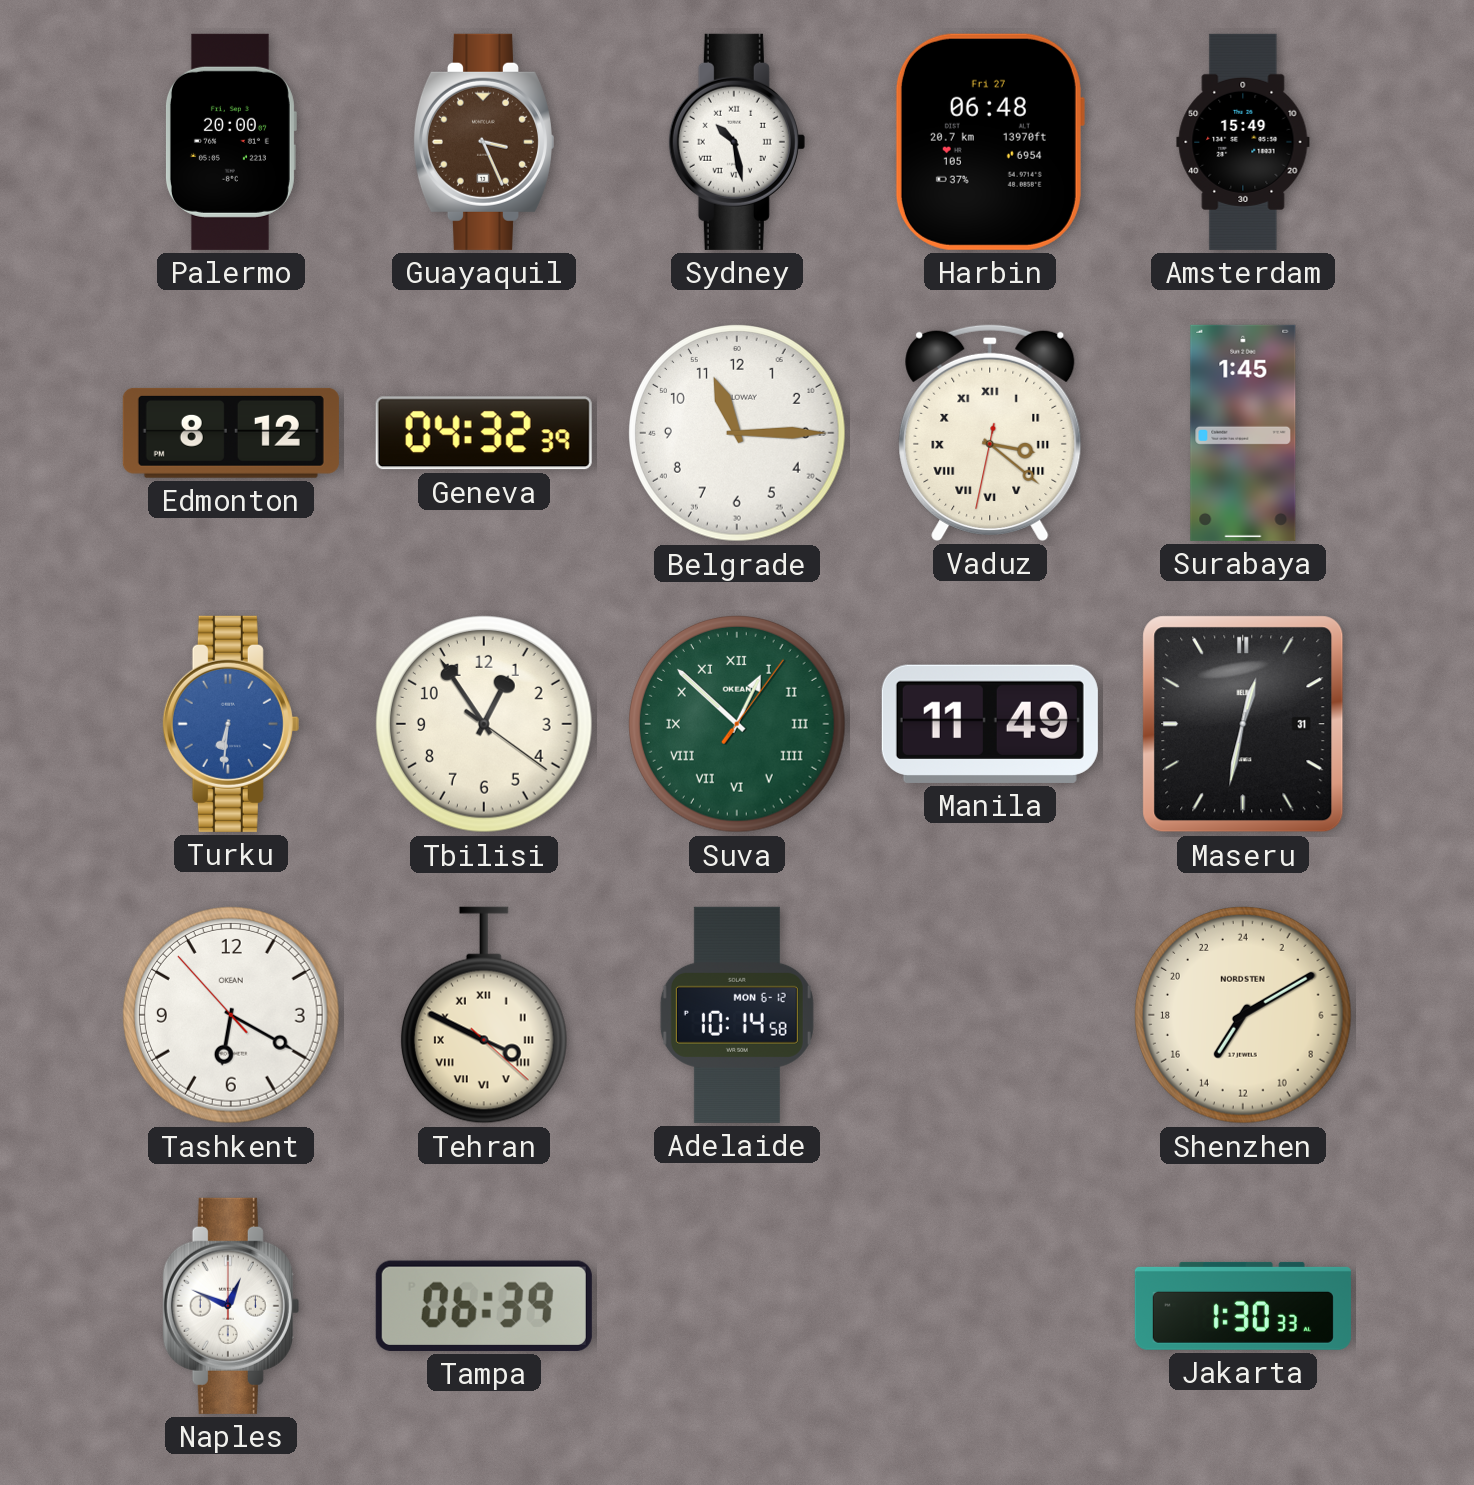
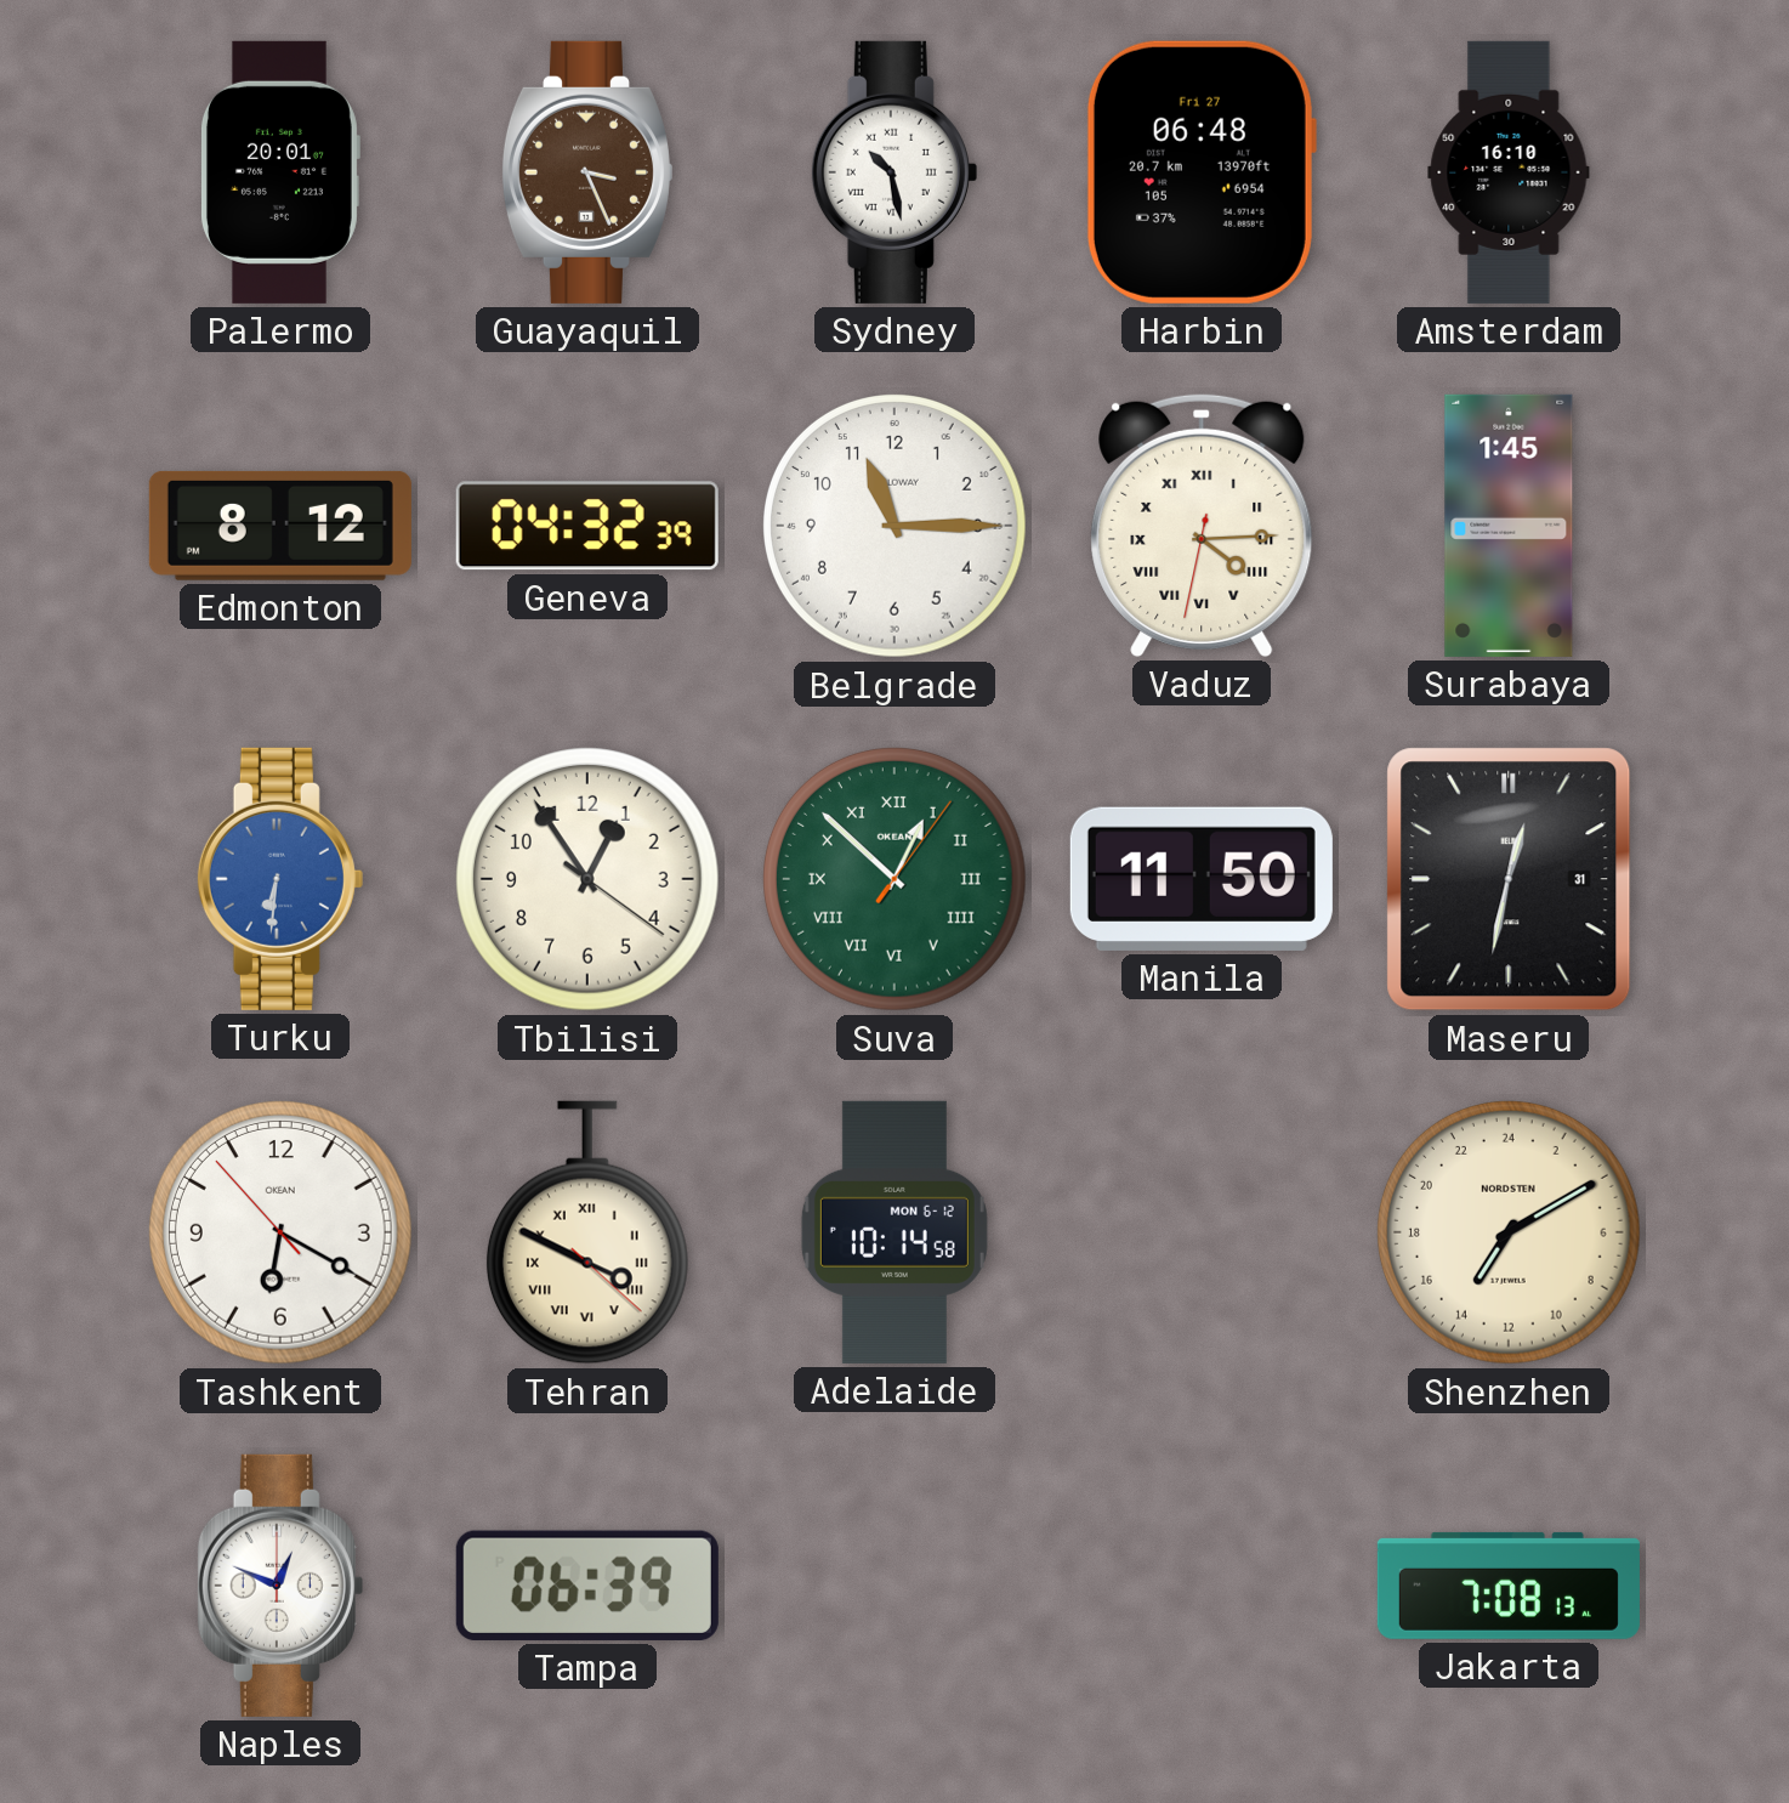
Palermo: 20:00 -> 20:01 (279, 172)
Amsterdam: 15:49 -> 16:10 (1509, 172)
Vaduz: 3:21 -> 4:14 (1202, 525)
Manila: 11:49 -> 11:50 (1202, 879)
Jakarta: 1:30 -> 7:08 (1509, 1586)
